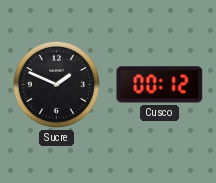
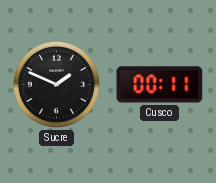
Cusco: 00:12 -> 00:11 (160, 85)
